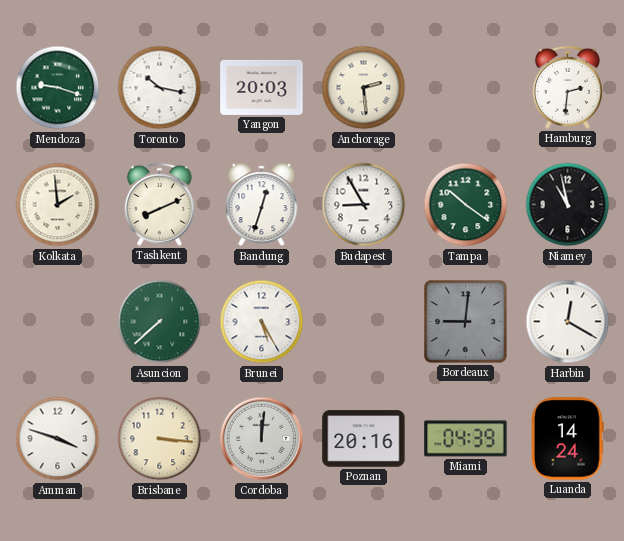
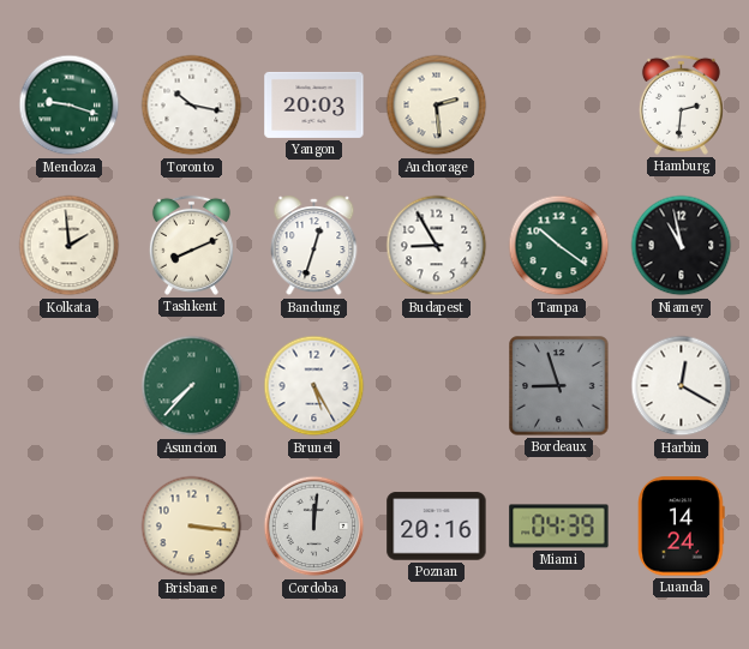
Asuncion: 7:38 -> 7:37 (192, 386)
Bordeaux: 9:01 -> 8:57 (559, 386)
Amman: 3:48 -> none (58, 439)
